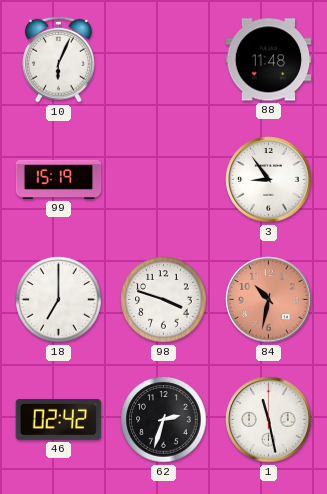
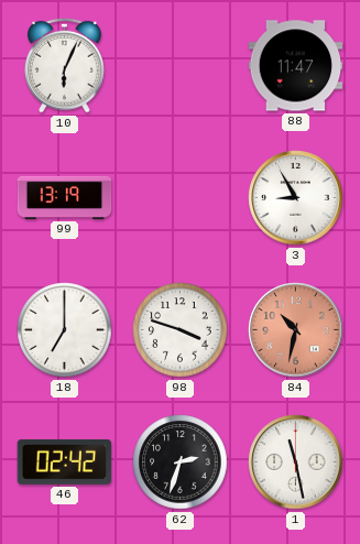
88: 11:48 -> 11:47 (296, 66)
99: 15:19 -> 13:19 (65, 197)
3: 8:54 -> 8:55 (296, 198)
